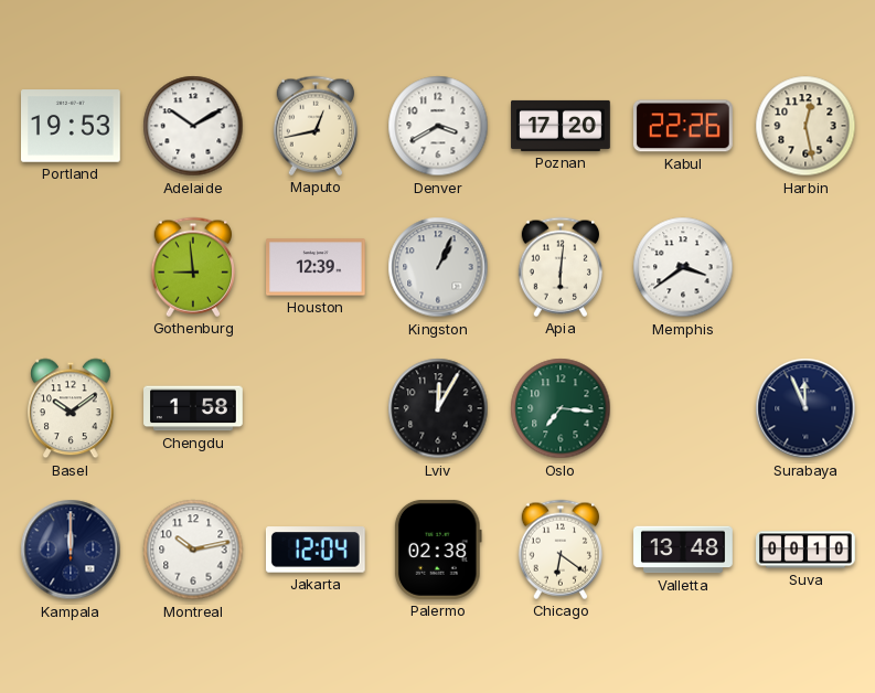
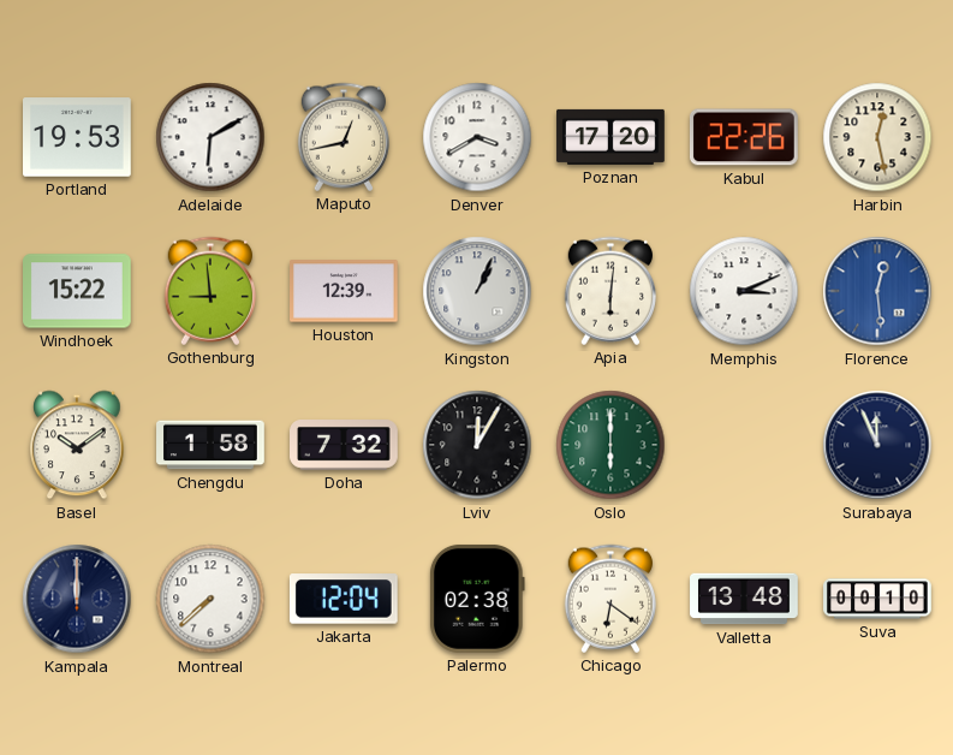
Adelaide: 10:10 -> 6:10 (210, 137)
Windhoek: none -> 15:22 (78, 291)
Memphis: 3:39 -> 3:11 (744, 291)
Florence: none -> 12:29 (877, 291)
Doha: none -> 7:32 (345, 446)
Oslo: 7:16 -> 6:00 (610, 445)
Montreal: 10:13 -> 7:38 (210, 599)
